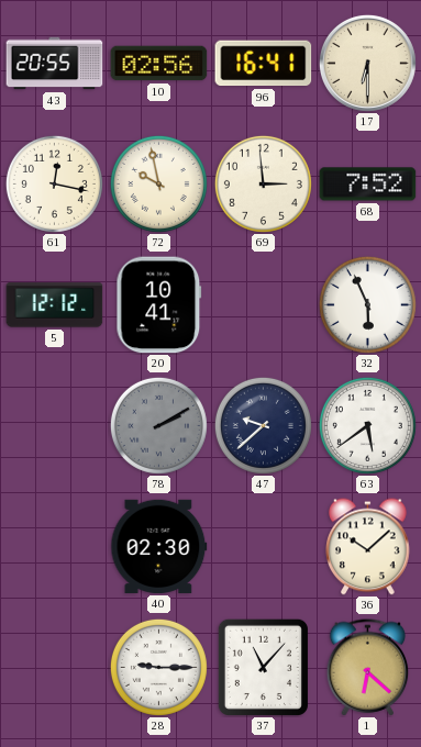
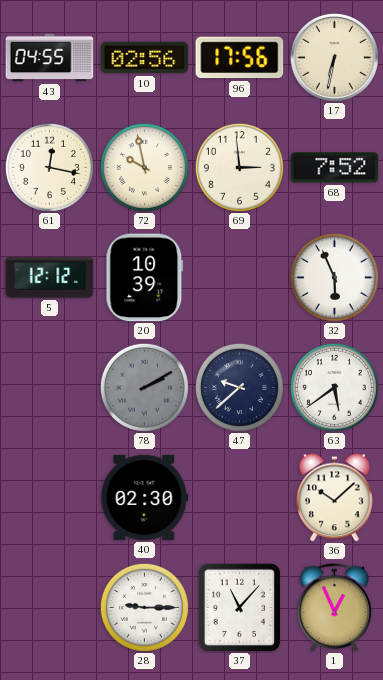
43: 20:55 -> 04:55 (50, 58)
96: 16:41 -> 17:56 (240, 58)
17: 6:30 -> 6:32 (334, 57)
20: 10:41 -> 10:39 (145, 278)
1: 6:22 -> 12:56 (335, 608)
